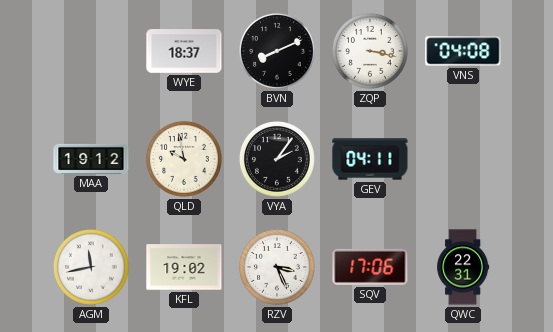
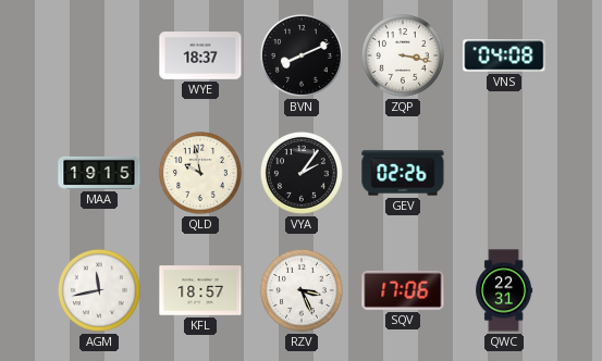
MAA: 19:12 -> 19:15 (99, 173)
GEV: 04:11 -> 02:26 (403, 173)
KFL: 19:02 -> 18:57 (200, 290)
